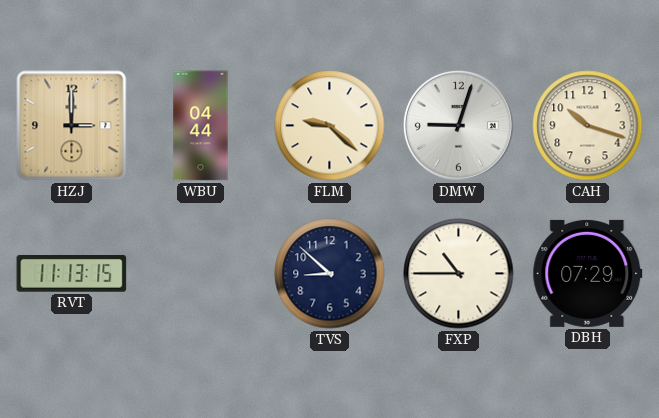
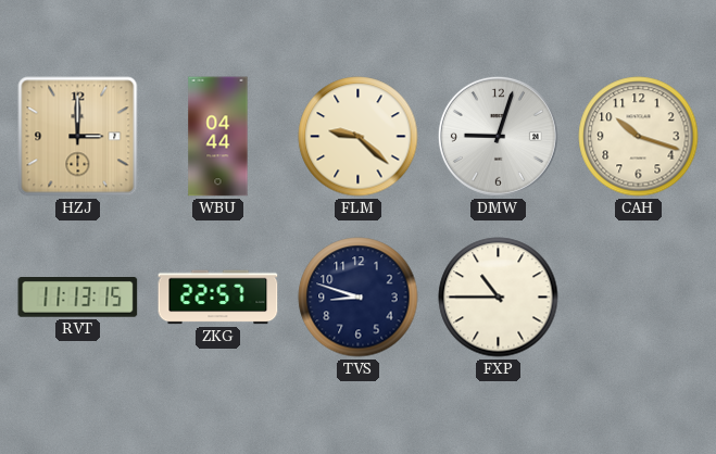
ZKG: none -> 22:57 (218, 298)
TVS: 8:52 -> 8:48 (359, 298)
DBH: 07:29 -> none (588, 273)
